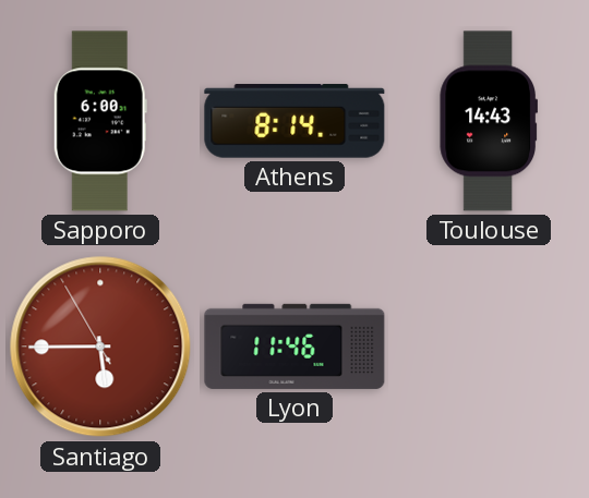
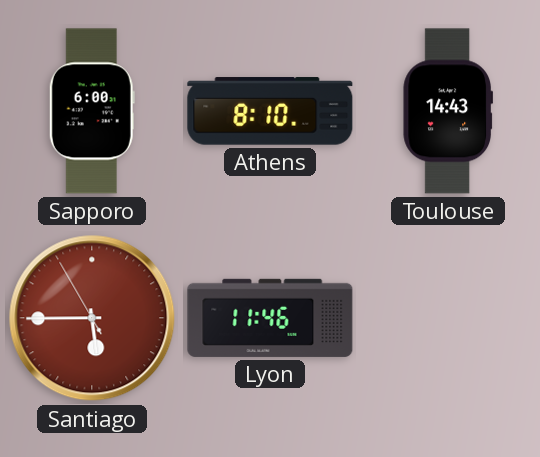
Athens: 8:14 -> 8:10 (270, 111)
